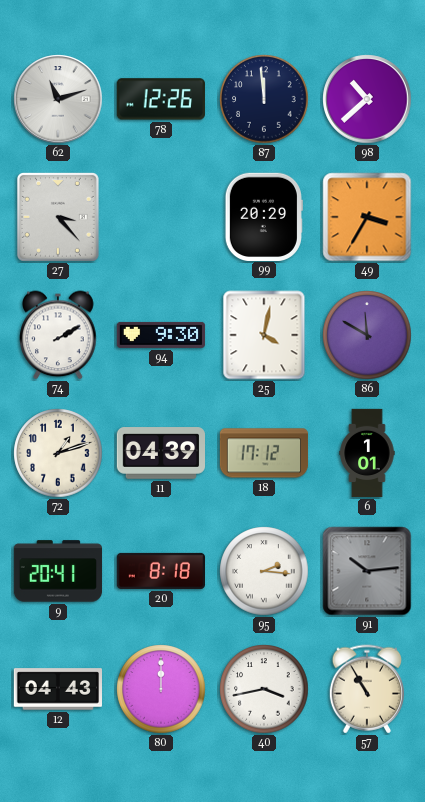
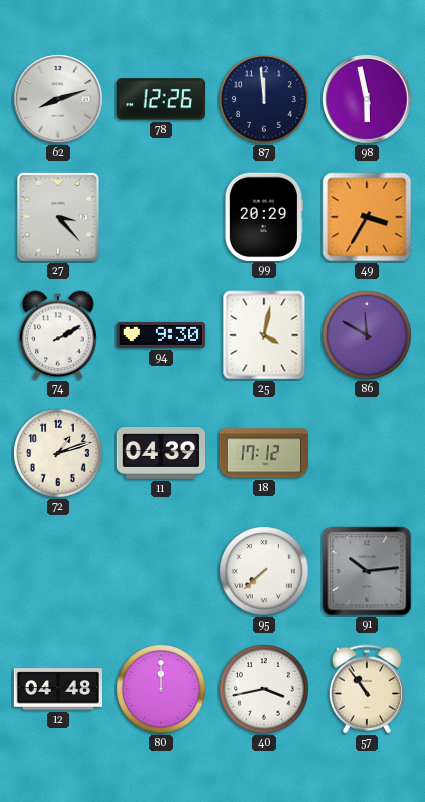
62: 11:12 -> 8:12 (58, 99)
98: 10:38 -> 5:58 (367, 99)
6: 1:01 -> none (367, 453)
9: 20:41 -> none (58, 571)
20: 8:18 -> none (161, 571)
95: 2:16 -> 7:38 (264, 571)
12: 04:43 -> 04:48 (57, 689)
57: 10:55 -> 10:54 (366, 689)
